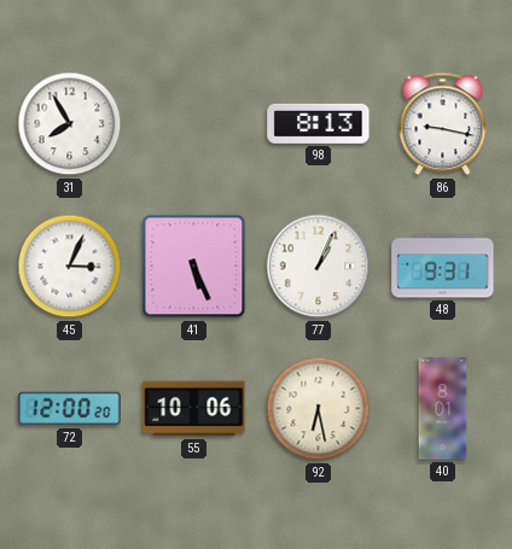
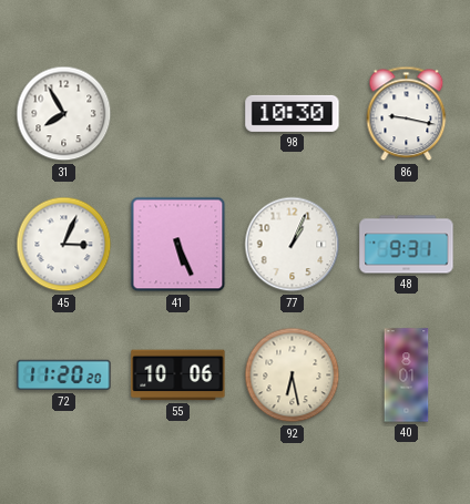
98: 8:13 -> 10:30 (293, 113)
72: 12:00 -> 11:20 (64, 376)
